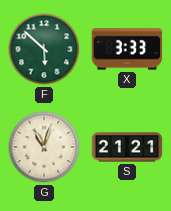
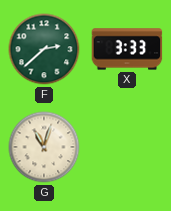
F: 5:52 -> 2:38 (44, 49)
S: 21:21 -> none (127, 147)
